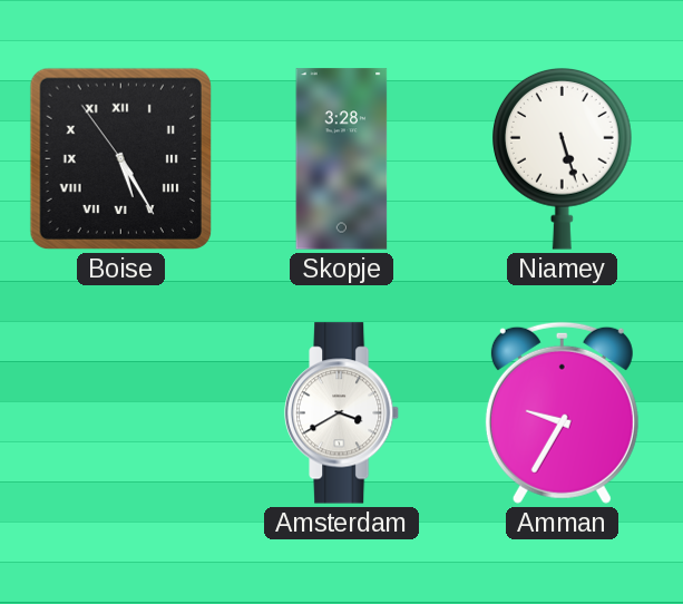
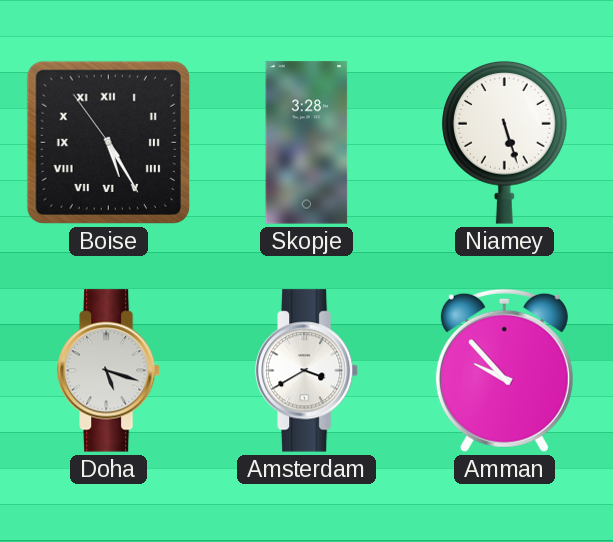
Doha: none -> 5:18 (109, 371)
Amman: 9:35 -> 9:53 (504, 370)
